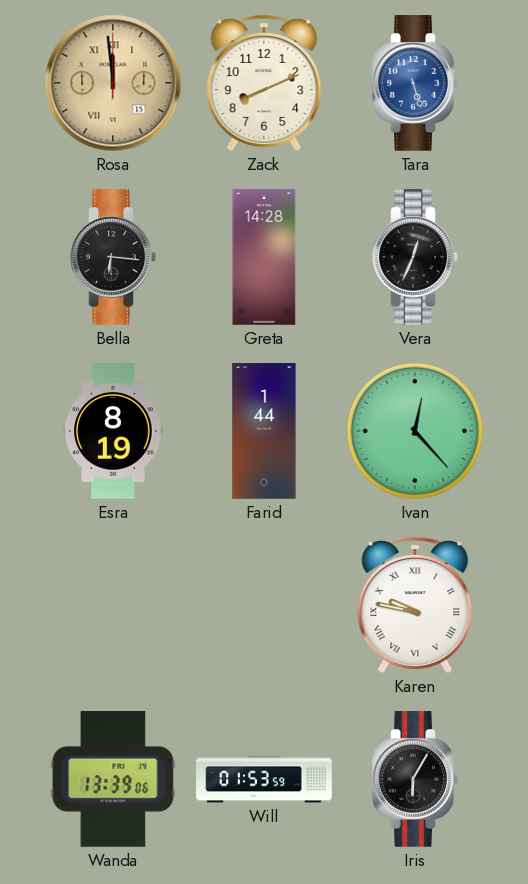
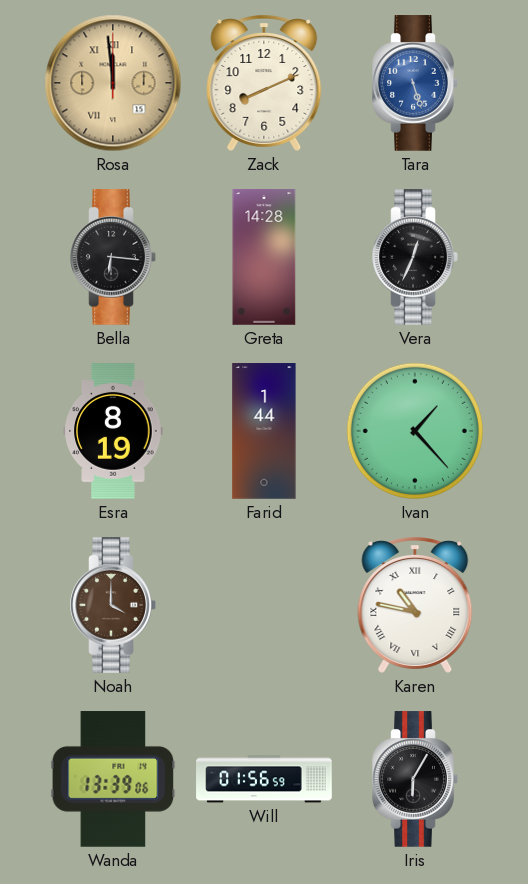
Ivan: 12:23 -> 1:23 (415, 431)
Noah: none -> 4:00 (113, 605)
Karen: 9:47 -> 10:47 (415, 605)
Will: 01:53 -> 01:56 (264, 779)
